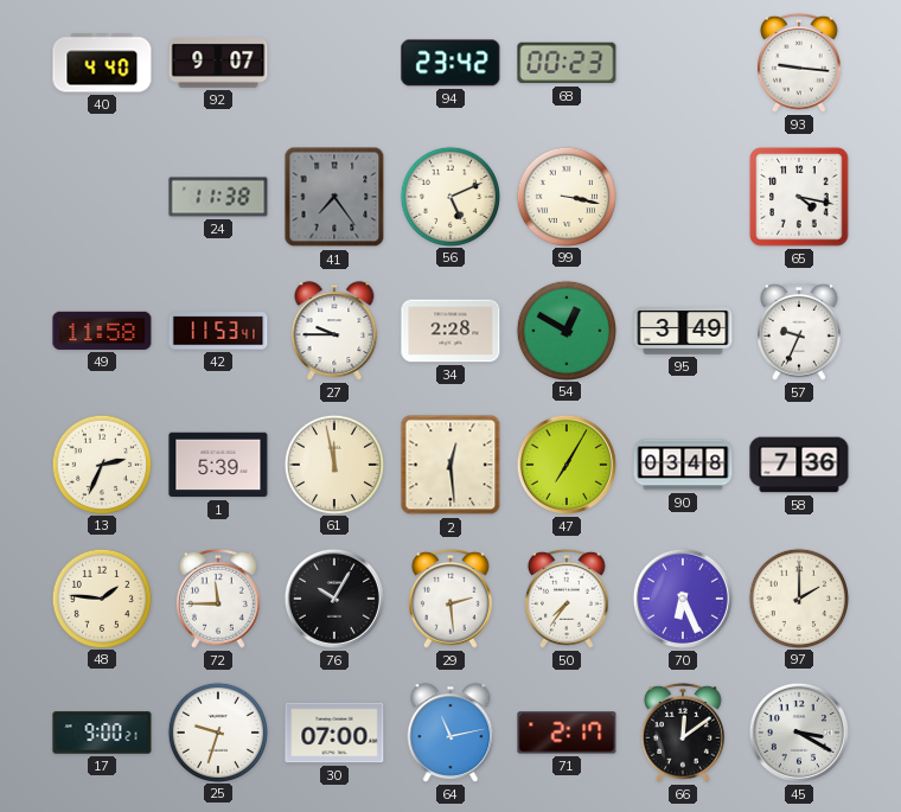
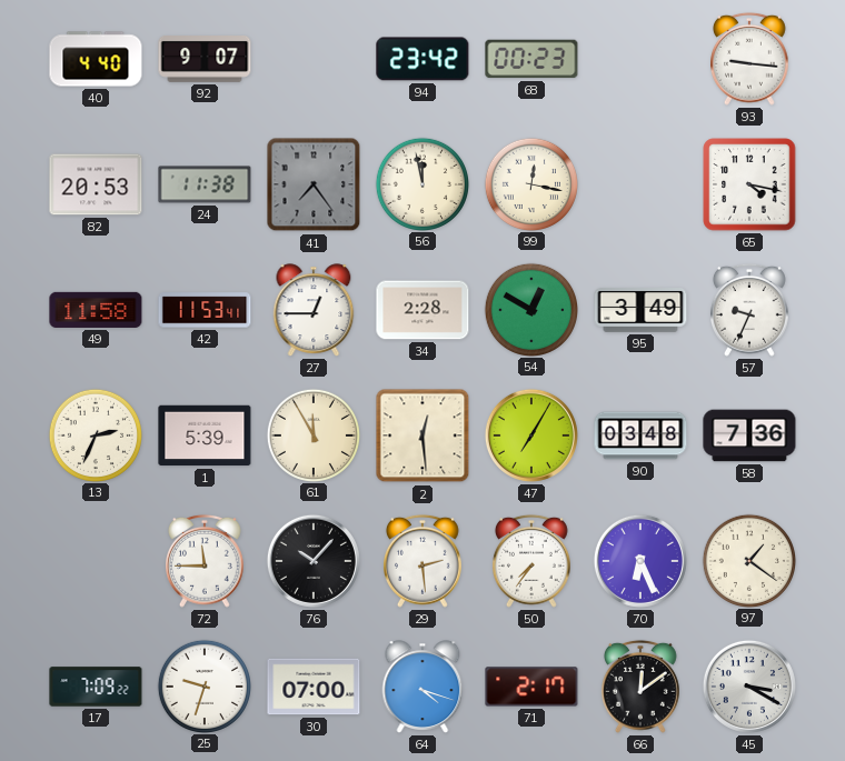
82: none -> 20:53 (96, 184)
56: 5:11 -> 11:58 (421, 183)
99: 3:17 -> 12:17 (530, 183)
27: 9:45 -> 12:45 (314, 310)
61: 11:58 -> 11:55 (312, 434)
48: 1:46 -> none (101, 597)
76: 10:05 -> 10:07 (314, 561)
97: 2:00 -> 1:21 (748, 560)
17: 9:00 -> 7:09 (96, 687)
64: 11:13 -> 4:18 (422, 687)
